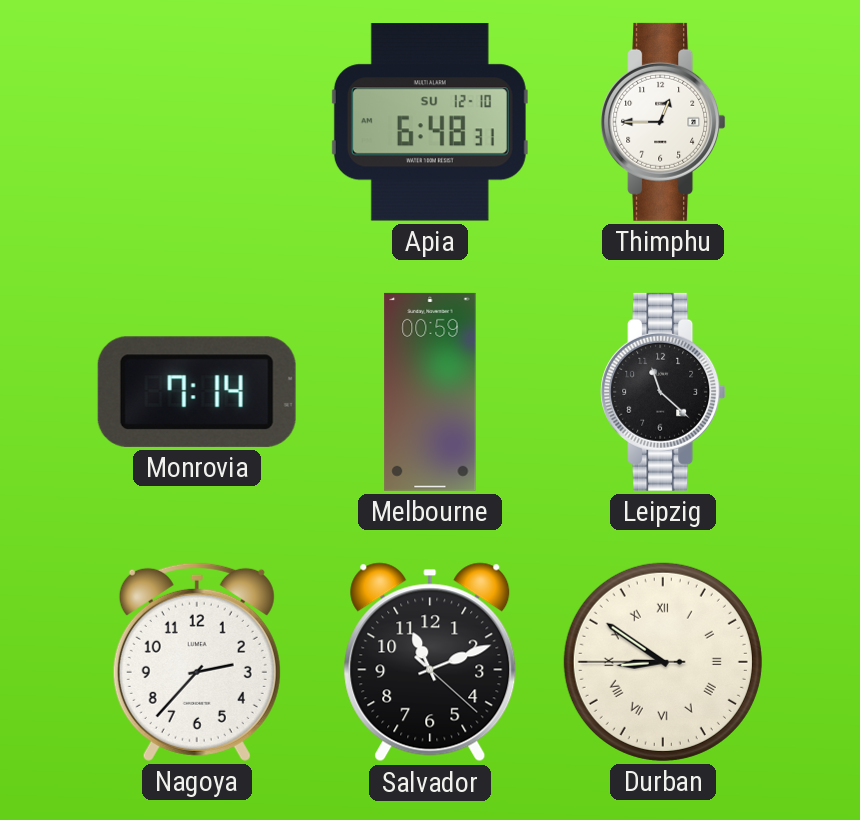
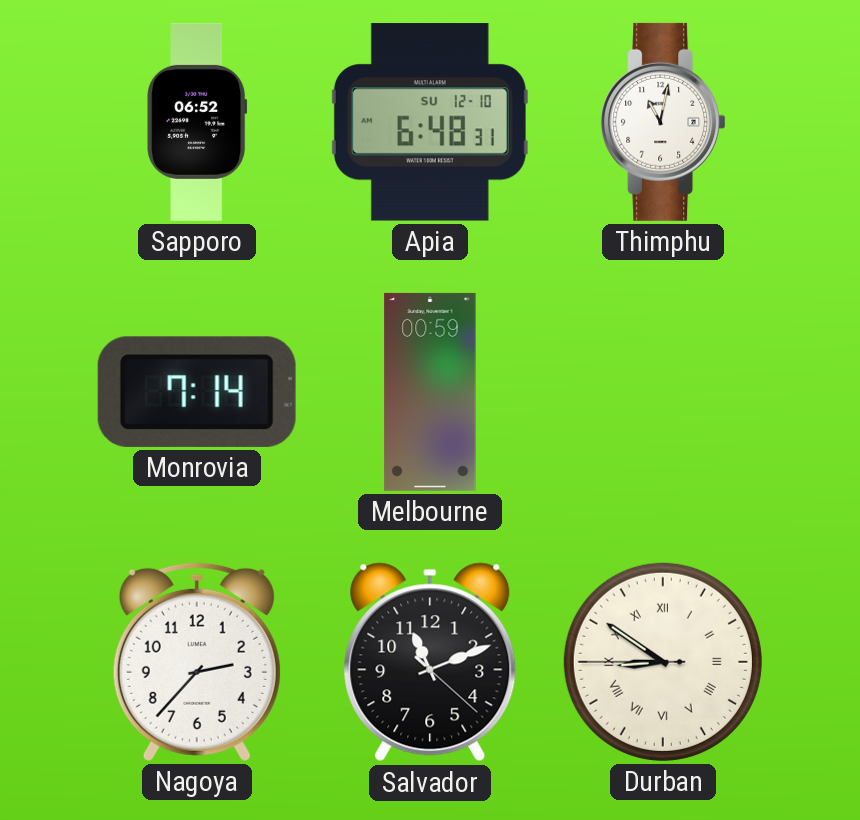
Sapporo: none -> 06:52 (197, 122)
Thimphu: 12:45 -> 11:02 (663, 122)
Leipzig: 11:22 -> none (663, 392)
